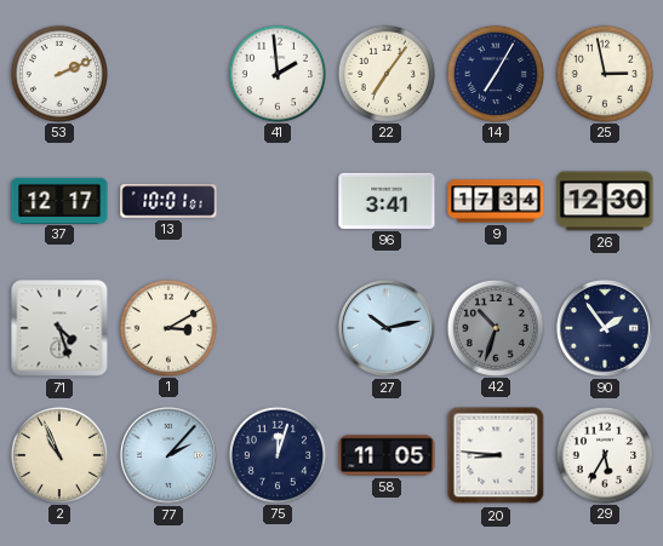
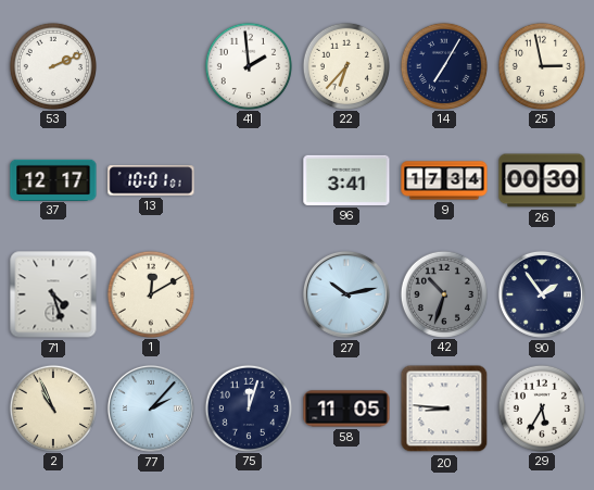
22: 7:06 -> 6:37 (345, 65)
26: 12:30 -> 00:30 (542, 180)
1: 3:10 -> 12:10 (150, 293)
